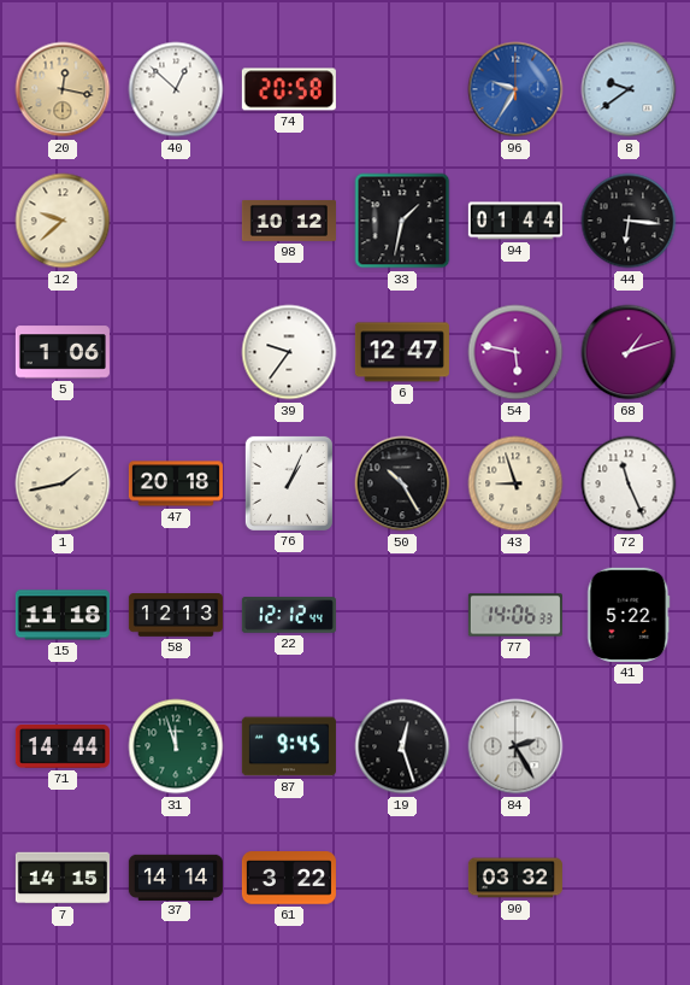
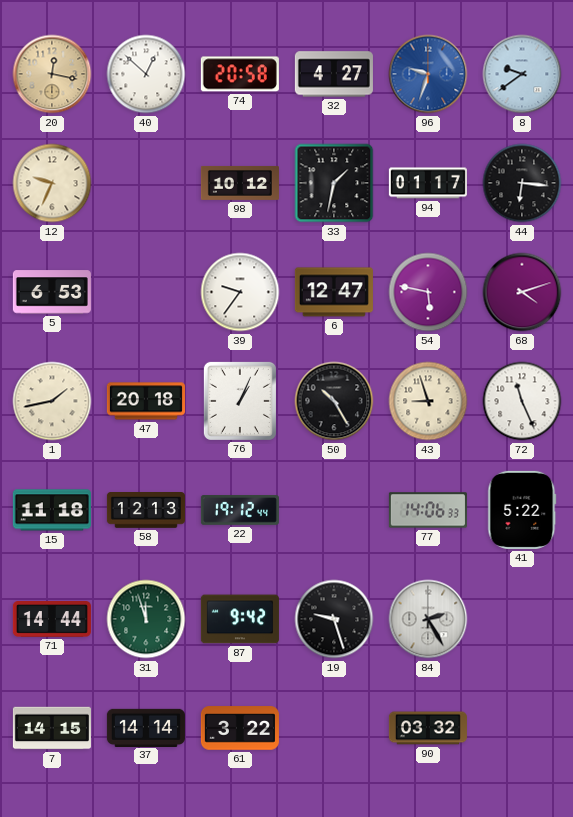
32: none -> 4:27 (334, 74)
96: 9:35 -> 9:33 (428, 74)
12: 9:38 -> 9:34 (52, 183)
94: 01:44 -> 01:17 (428, 183)
5: 1:06 -> 6:53 (52, 292)
68: 1:12 -> 4:12 (522, 292)
22: 12:12 -> 19:12 (240, 510)
87: 9:45 -> 9:42 (240, 619)
19: 12:27 -> 9:27 (334, 619)
